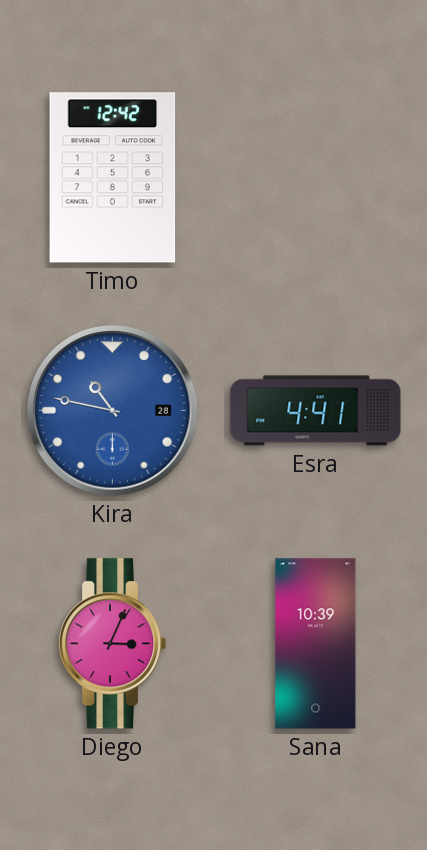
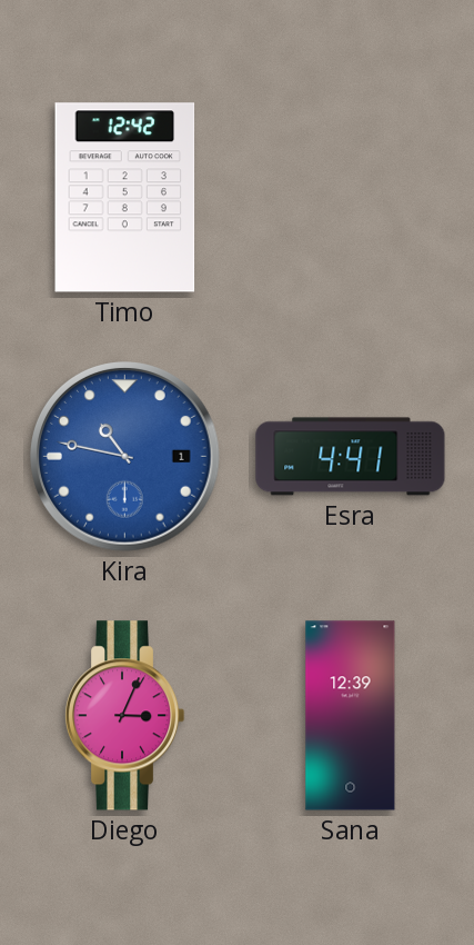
Kira date: 28 -> 1 (125, 457)
Sana: 10:39 -> 12:39 (351, 716)
